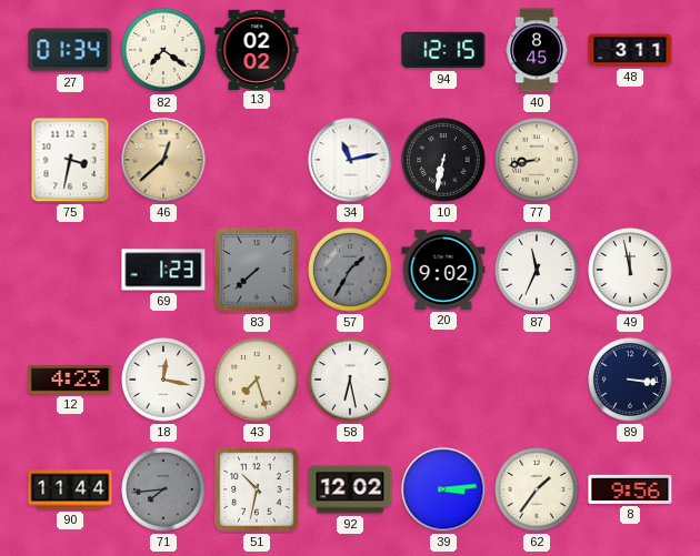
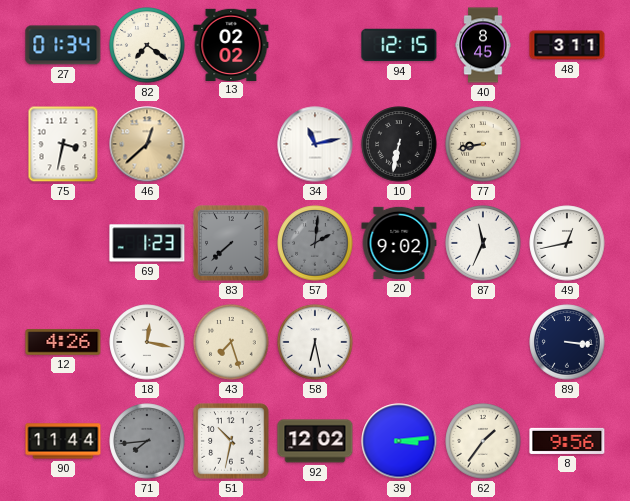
57: 1:35 -> 2:01 (315, 243)
49: 11:58 -> 12:43 (567, 243)
12: 4:23 -> 4:26 (63, 342)
